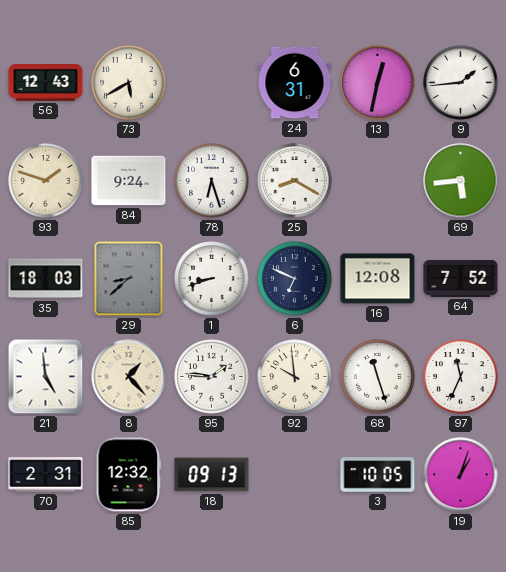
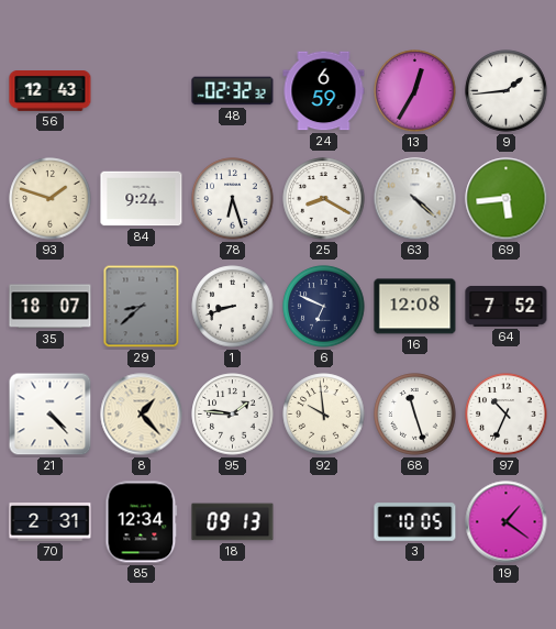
73: 5:40 -> none (129, 83)
48: none -> 02:32 (233, 91)
24: 6:31 -> 6:59 (324, 91)
13: 12:32 -> 12:35 (415, 91)
63: none -> 4:22 (415, 199)
35: 18:03 -> 18:07 (51, 307)
21: 4:59 -> 4:23 (51, 415)
97: 11:34 -> 10:34 (507, 415)
85: 12:32 -> 12:34 (142, 522)
19: 1:03 -> 1:21 (507, 522)
